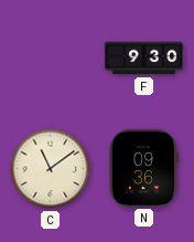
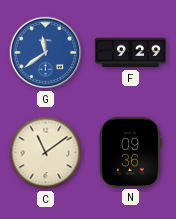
G: none -> 11:39 (46, 53)
F: 9:30 -> 9:29 (131, 53)
